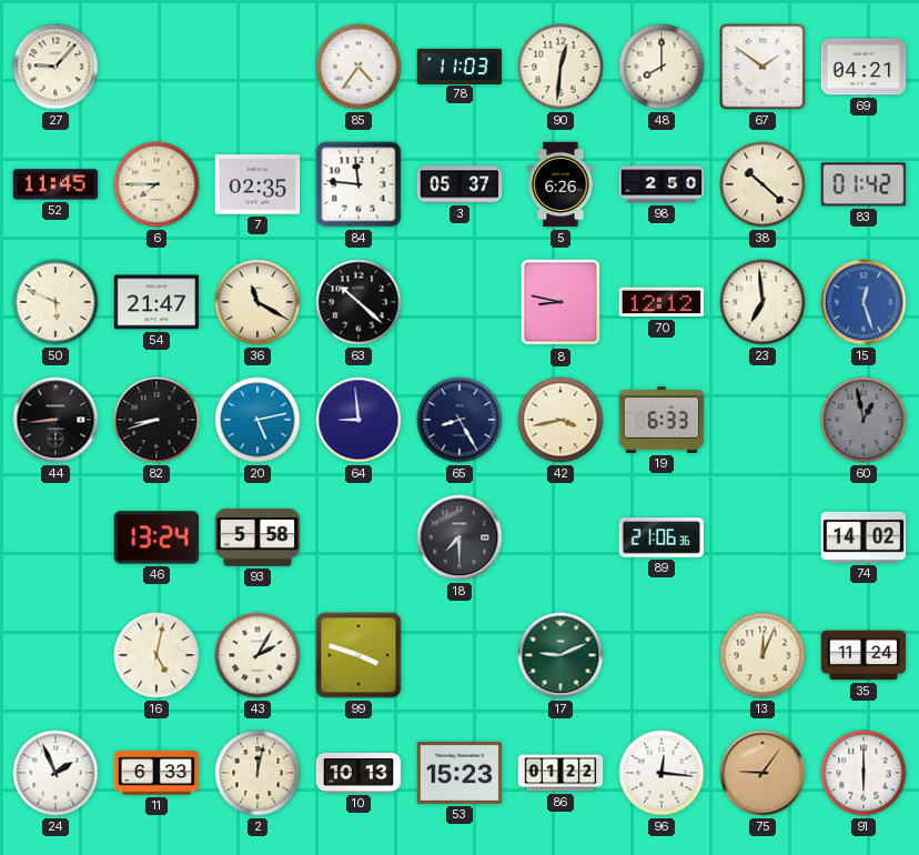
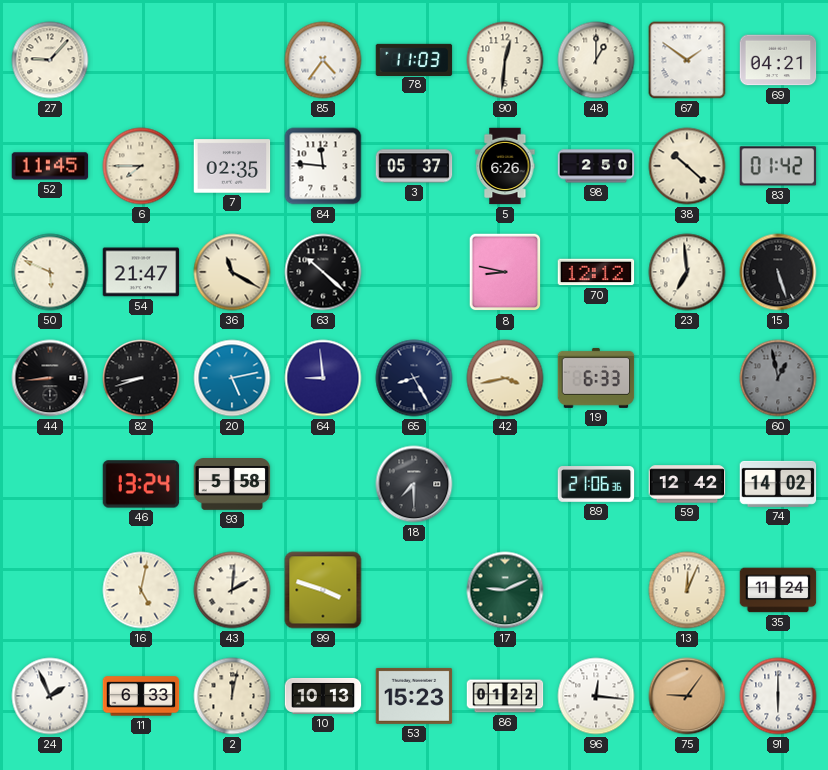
48: 8:00 -> 1:00 (596, 60)
15: 12:27 -> 5:27 (778, 272)
15 dial: blue -> black (778, 272)
59: none -> 12:42 (687, 484)
43: 2:05 -> 2:01 (232, 590)
